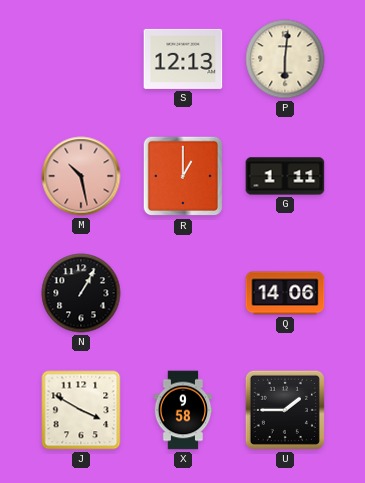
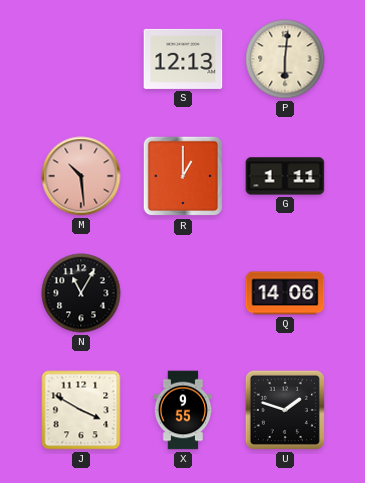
M: 10:28 -> 10:29 (81, 176)
N: 1:05 -> 11:05 (81, 293)
X: 9:58 -> 9:55 (183, 410)
U: 1:45 -> 1:48 (285, 410)
